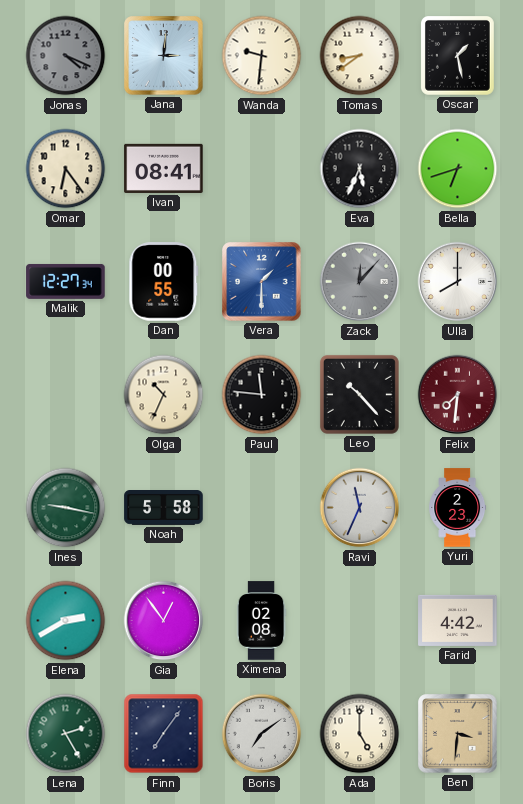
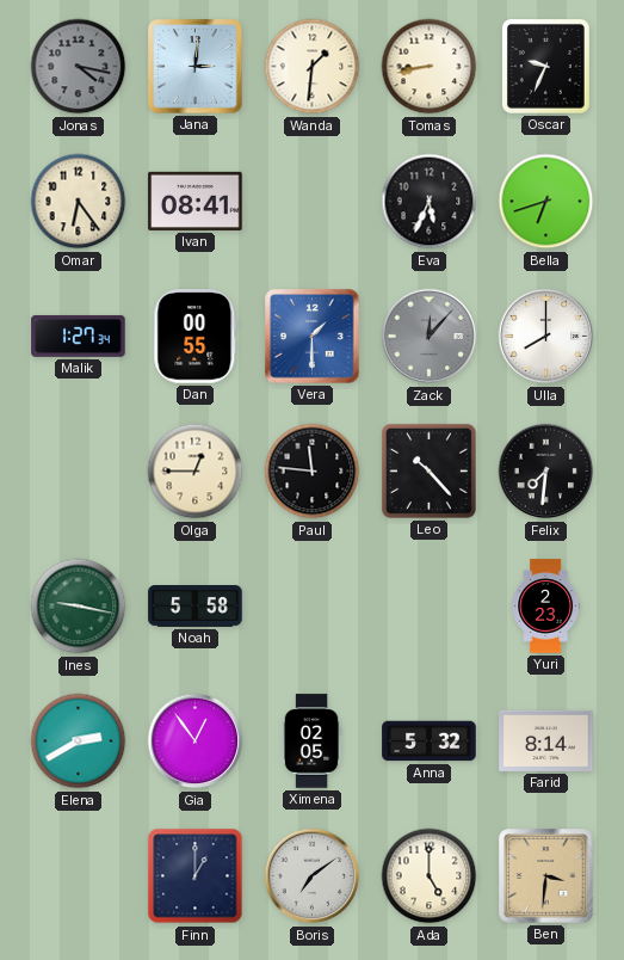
Jonas: 4:19 -> 4:17 (79, 67)
Wanda: 9:31 -> 1:31 (313, 67)
Tomas: 8:39 -> 8:43 (430, 67)
Oscar: 1:28 -> 9:34 (545, 67)
Malik: 12:27 -> 1:27 (79, 336)
Olga: 10:34 -> 12:45 (196, 472)
Felix dial: burgundy -> black (546, 472)
Ravi: 11:34 -> none (360, 508)
Ximena: 02:08 -> 02:05 (311, 741)
Anna: none -> 5:32 (430, 741)
Farid: 4:42 -> 8:14 (546, 740)
Lena: 2:25 -> none (66, 734)
Finn: 7:06 -> 1:00 (196, 876)
